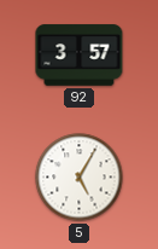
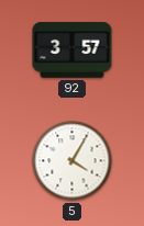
5: 5:05 -> 4:05 (73, 161)
